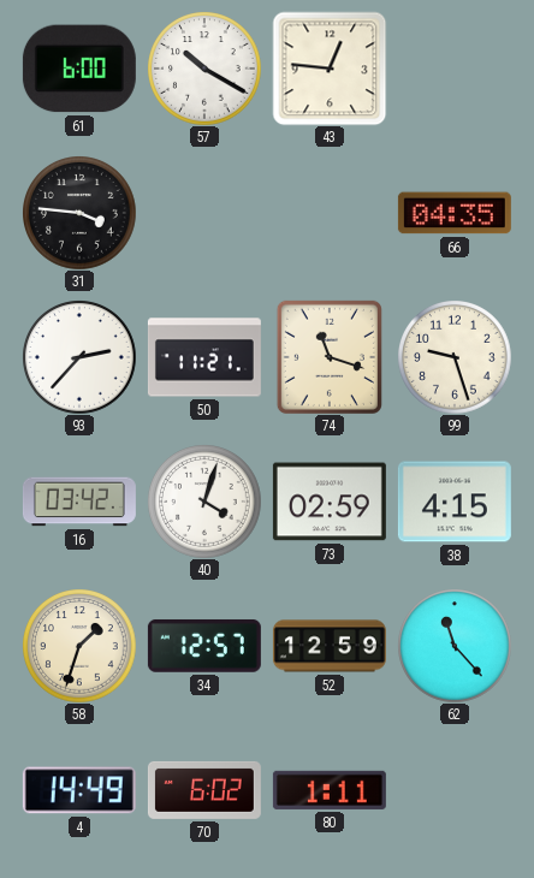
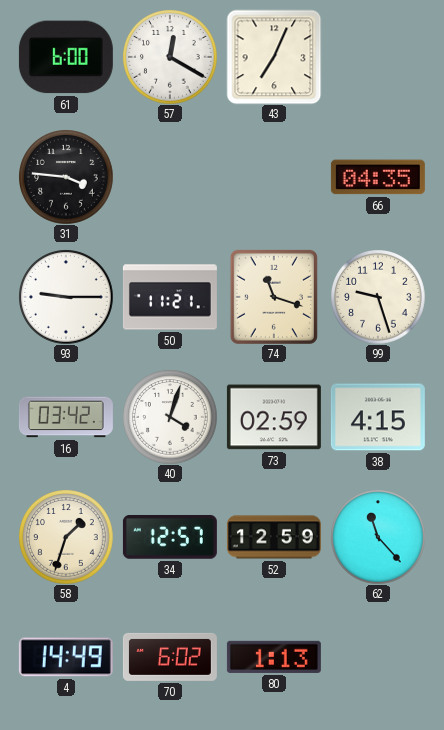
57: 10:20 -> 12:20 (170, 57)
43: 12:46 -> 7:04 (274, 57)
93: 2:37 -> 9:15 (66, 297)
80: 1:11 -> 1:13 (274, 657)
